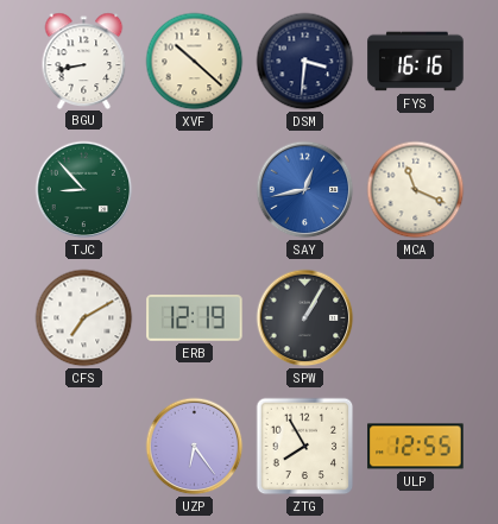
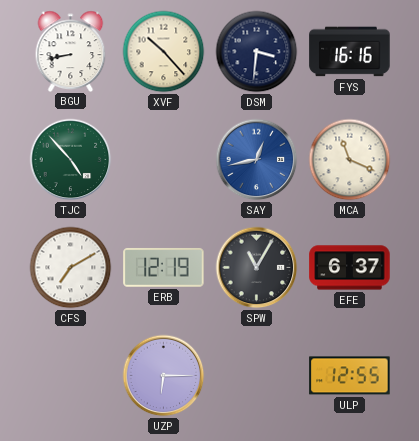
XVF: 10:22 -> 10:23 (164, 52)
TJC: 8:53 -> 4:53 (71, 160)
SPW: 1:05 -> 11:05 (257, 268)
EFE: none -> 6:37 (350, 268)
UZP: 6:24 -> 6:15 (164, 376)
ZTG: 7:55 -> none (305, 447)
